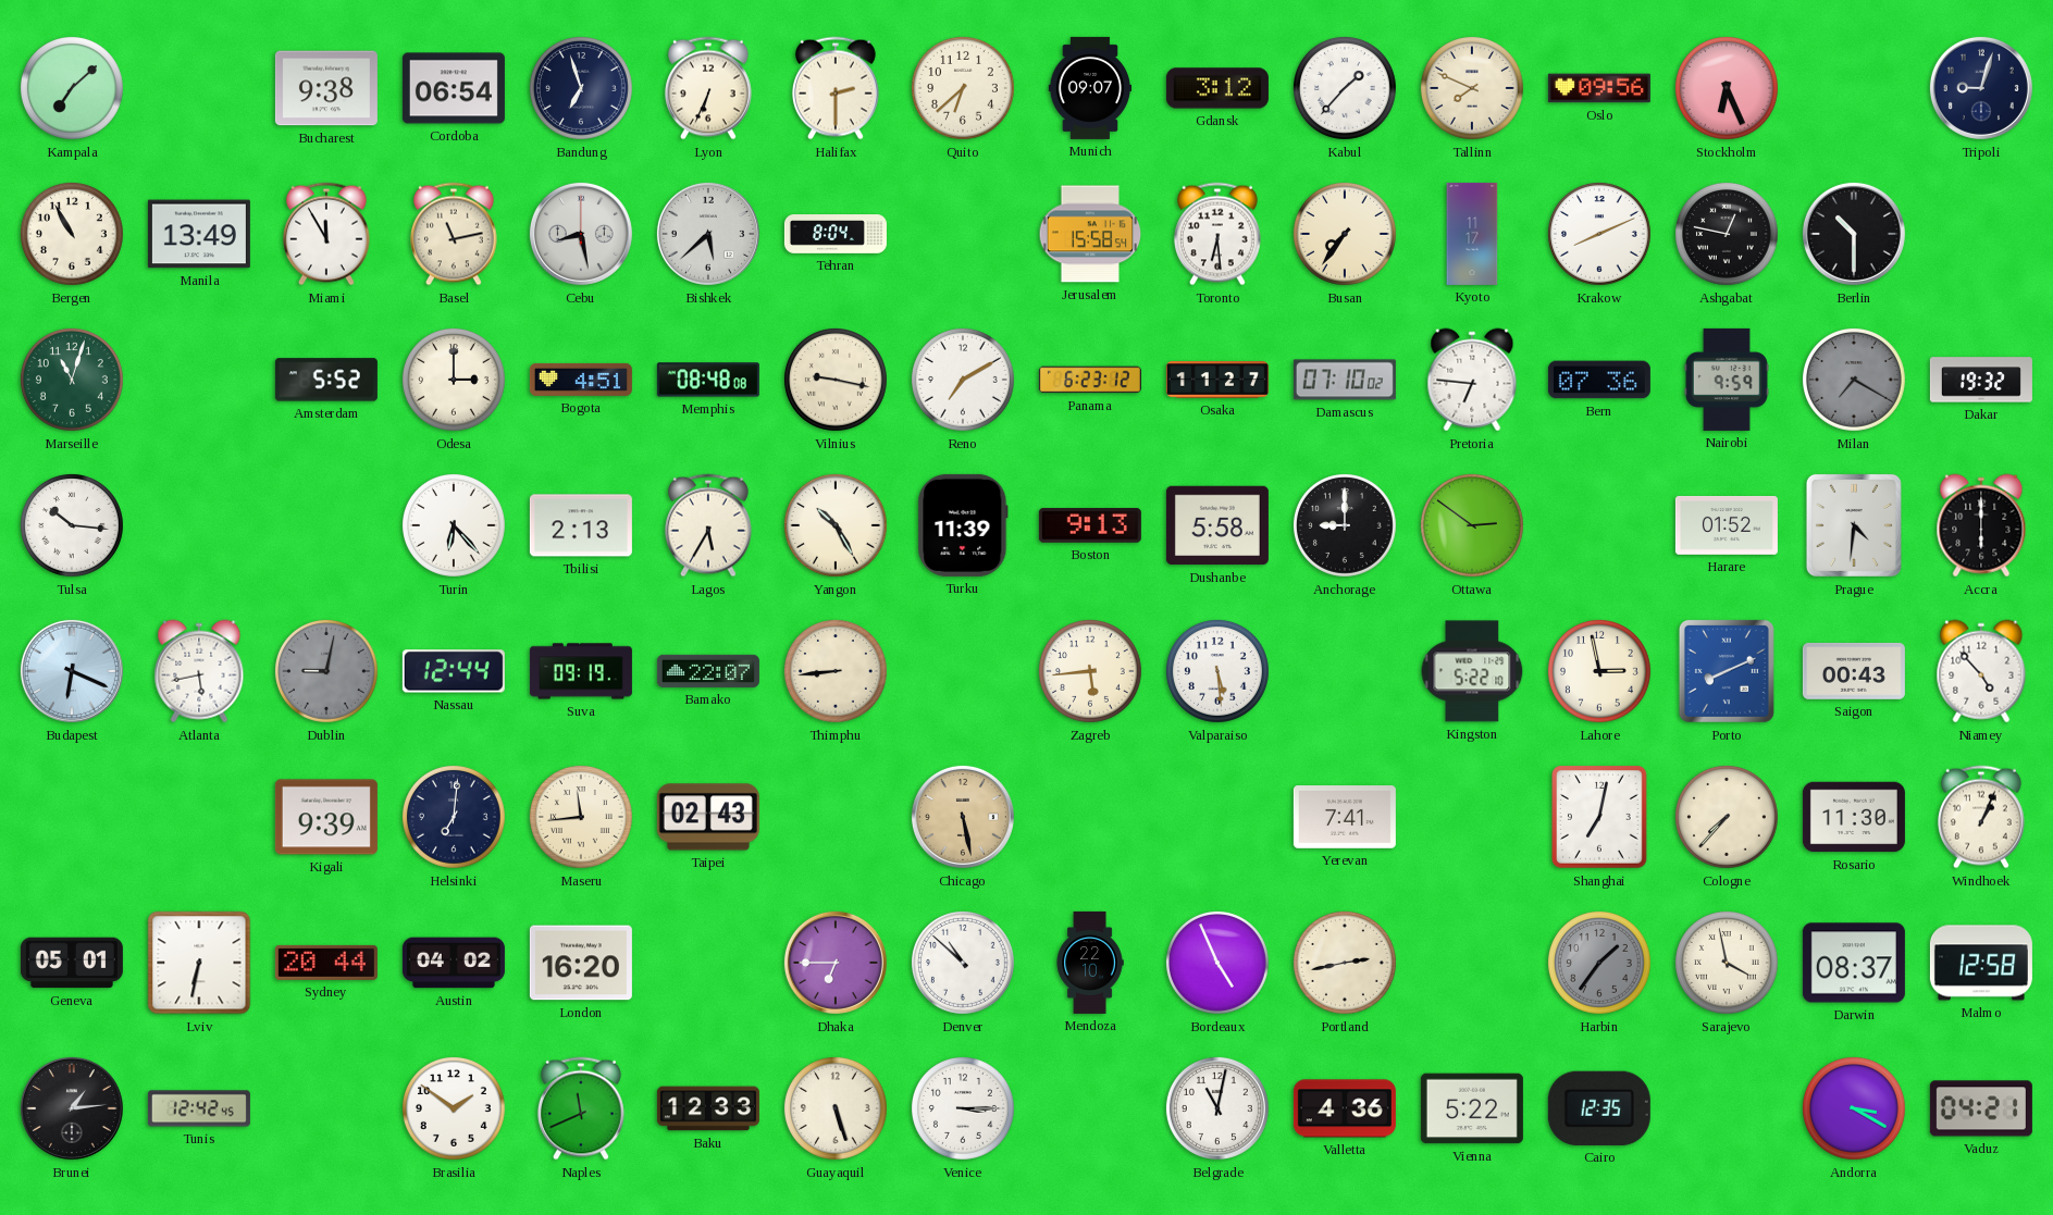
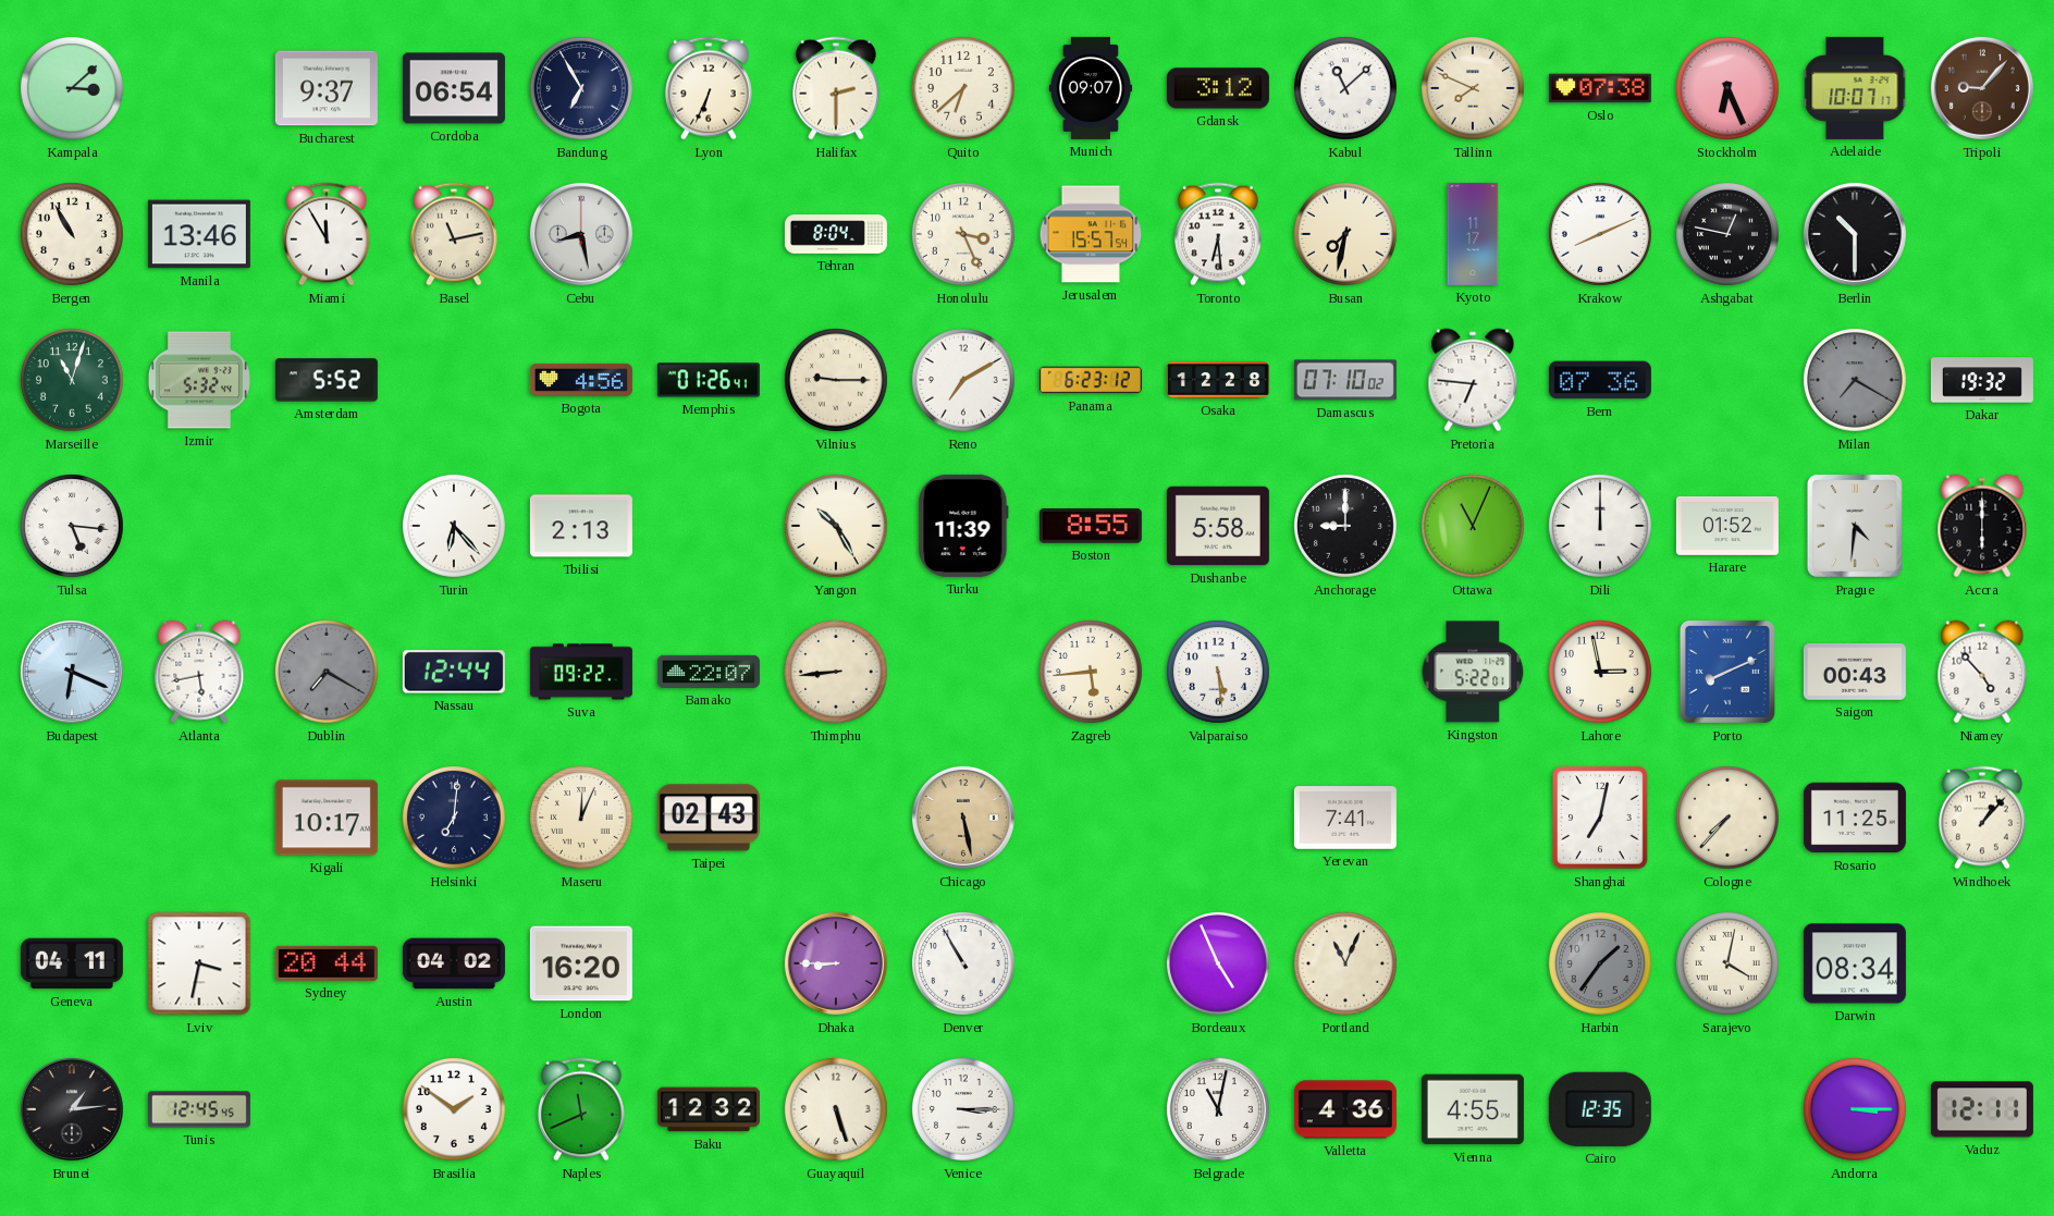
Kampala: 7:08 -> 3:08 (72, 88)
Bucharest: 9:38 -> 9:37 (327, 88)
Bandung: 6:57 -> 6:55 (581, 88)
Kabul: 1:37 -> 11:08 (1345, 88)
Oslo: 09:56 -> 07:38 (1600, 88)
Adelaide: none -> 10:07 (1855, 88)
Tripoli: 9:03 -> 9:07 (1982, 88)
Tripoli dial: navy -> brown (1982, 88)
Manila: 13:49 -> 13:46 (199, 234)
Bishkek: 5:38 -> none (708, 234)
Honolulu: none -> 3:26 (963, 234)
Jerusalem: 15:58 -> 15:57 (1091, 234)
Busan: 7:36 -> 7:32 (1345, 234)
Izmir: none -> 5:32 (199, 380)
Odesa: 3:00 -> none (454, 380)
Bogota: 4:51 -> 4:56 (581, 380)
Memphis: 08:48 -> 01:26 (709, 380)
Vilnius: 9:17 -> 9:15 (836, 380)
Osaka: 11:27 -> 12:28 (1218, 380)
Nairobi: 9:59 -> none (1727, 380)
Tulsa: 10:16 -> 5:16 (72, 526)
Lagos: 5:35 -> none (708, 525)
Boston: 9:13 -> 8:55 (1091, 526)
Ottawa: 2:51 -> 11:04 (1473, 526)
Dili: none -> 12:00 (1600, 526)
Dublin: 9:02 -> 7:20 (327, 672)
Suva: 09:19 -> 09:22 (581, 672)
Kingston: 5:22:10 -> 5:22:01 (1473, 672)
Kigali: 9:39 -> 10:17 (327, 818)
Maseru: 11:44 -> 12:04 (581, 818)
Rosario: 11:30 -> 11:25 (1855, 818)
Windhoek: 1:04 -> 1:07 (1982, 818)
Geneva: 05:01 -> 04:11 (72, 963)
Lviv: 6:32 -> 3:32 (199, 963)
Dhaka: 6:45 -> 8:45 (836, 963)
Denver: 10:52 -> 10:55 (963, 963)
Mendoza: 22:10 -> none (1090, 963)
Portland: 2:43 -> 11:04 (1345, 963)
Sarajevo: 3:58 -> 4:02 (1727, 963)
Darwin: 08:37 -> 08:34 (1855, 963)
Malmo: 12:58 -> none (1981, 963)
Tunis: 12:42 -> 12:45 (199, 1109)
Baku: 12:33 -> 12:32 (709, 1109)
Vienna: 5:22 -> 4:55 (1473, 1109)
Andorra: 3:20 -> 3:15 (1855, 1109)
Vaduz: 04:21 -> 12:11 (1982, 1109)
